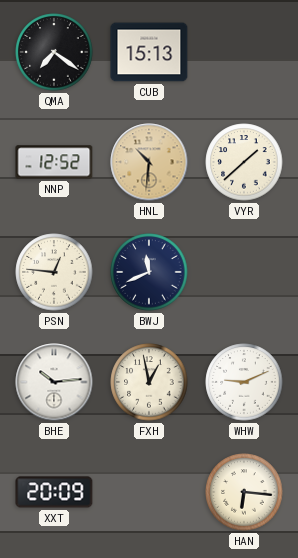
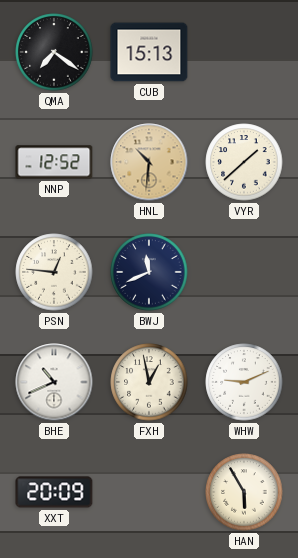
BHE: 10:14 -> 10:41 (54, 382)
HAN: 6:16 -> 5:55 (244, 492)
